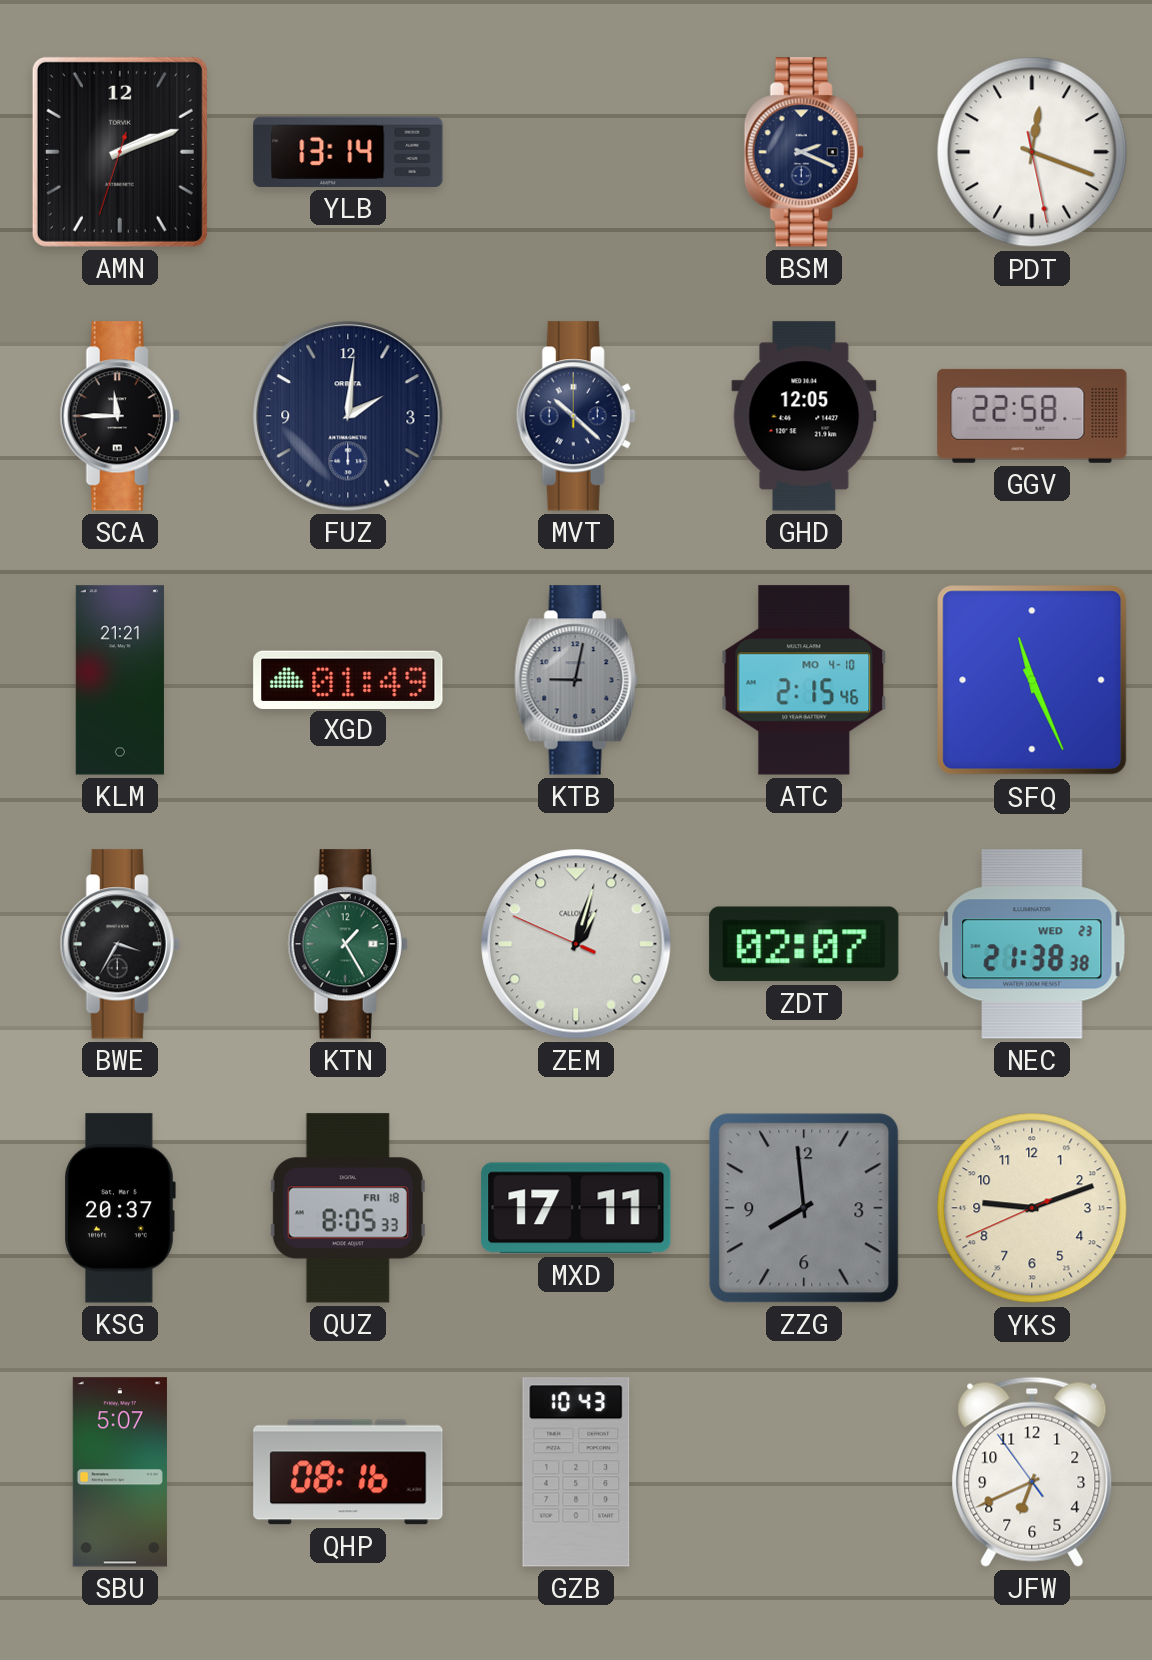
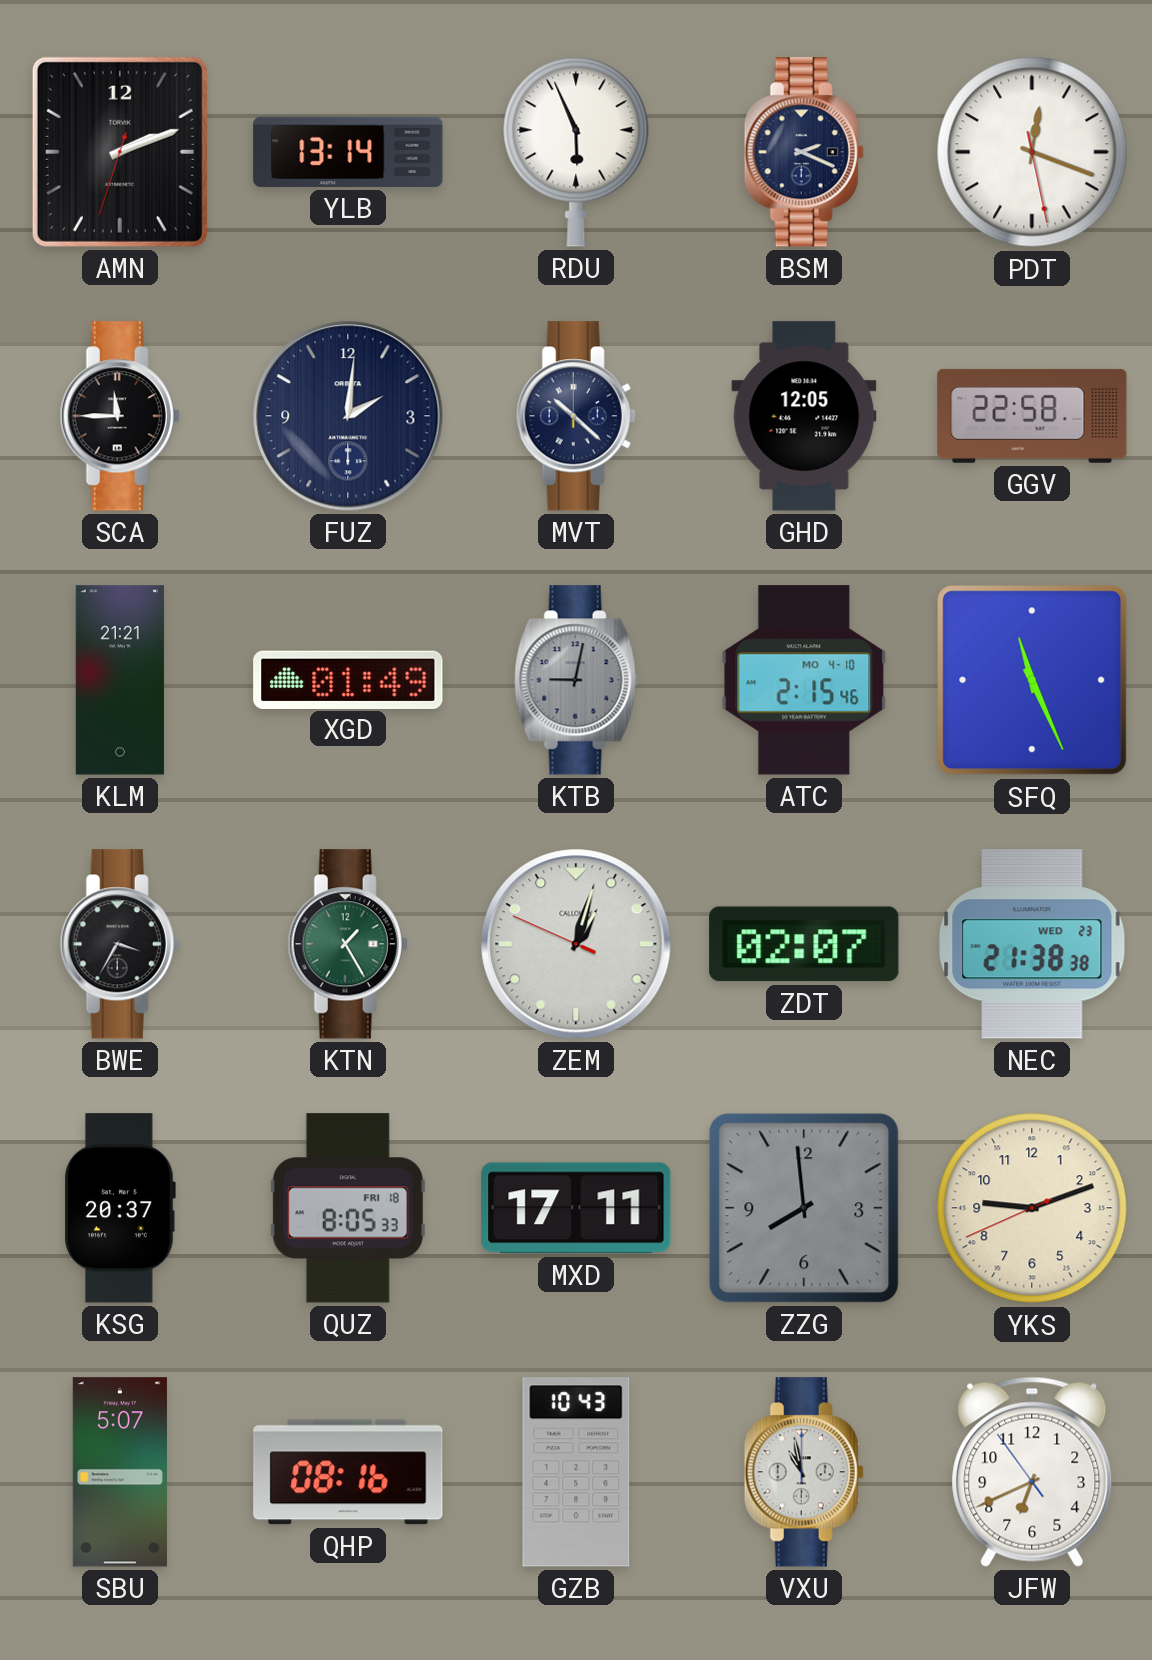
RDU: none -> 5:56 (576, 152)
VXU: none -> 10:58 (804, 1472)
